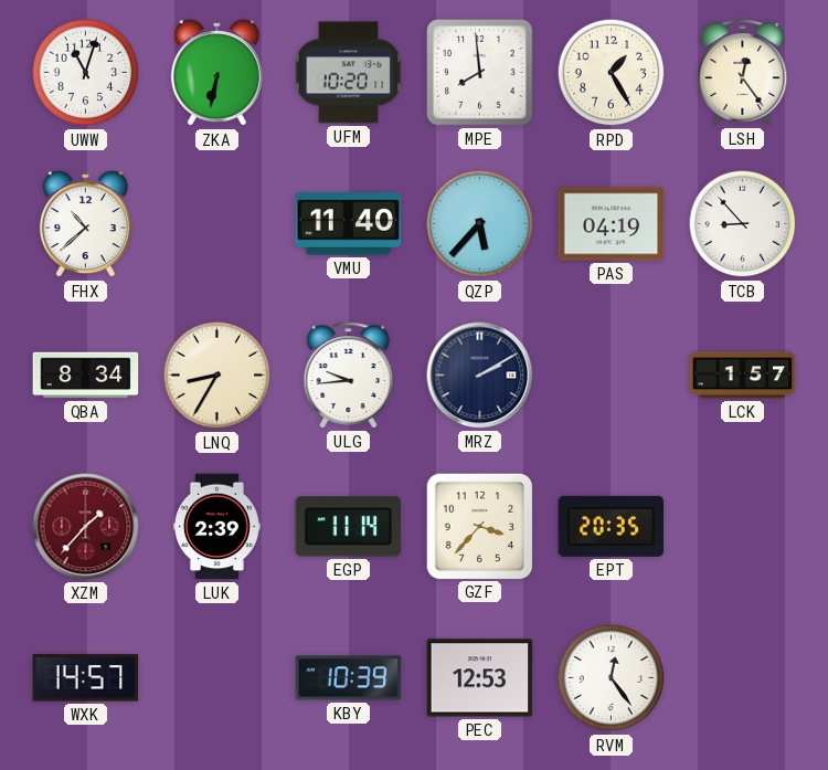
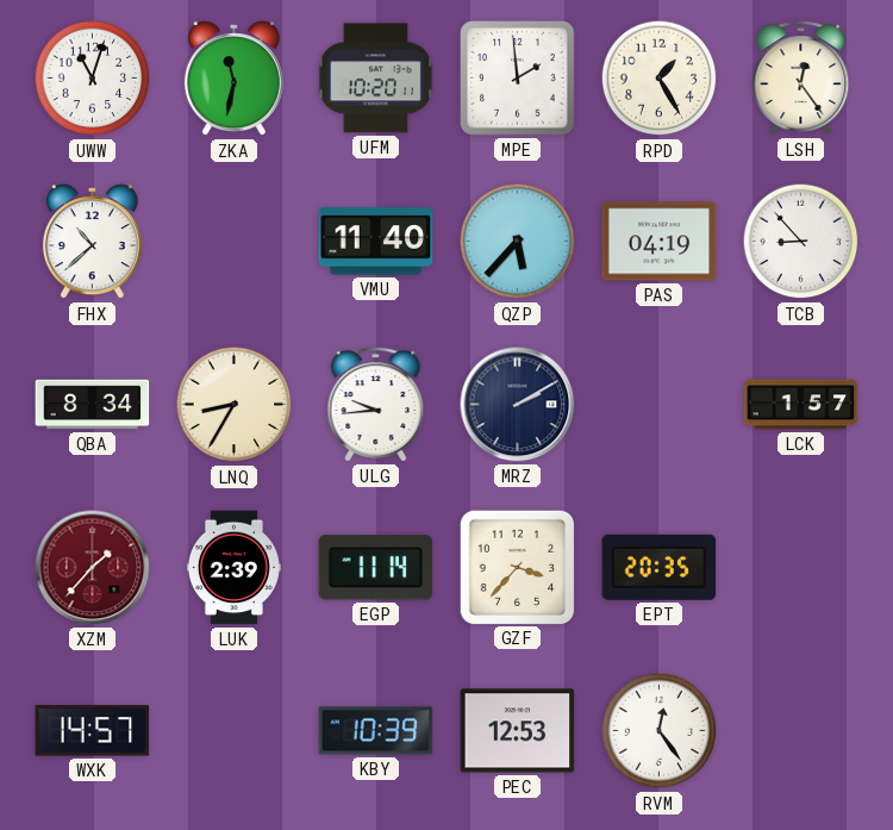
ZKA: 6:32 -> 11:32 (233, 79)
MPE: 7:59 -> 1:59 (518, 79)
